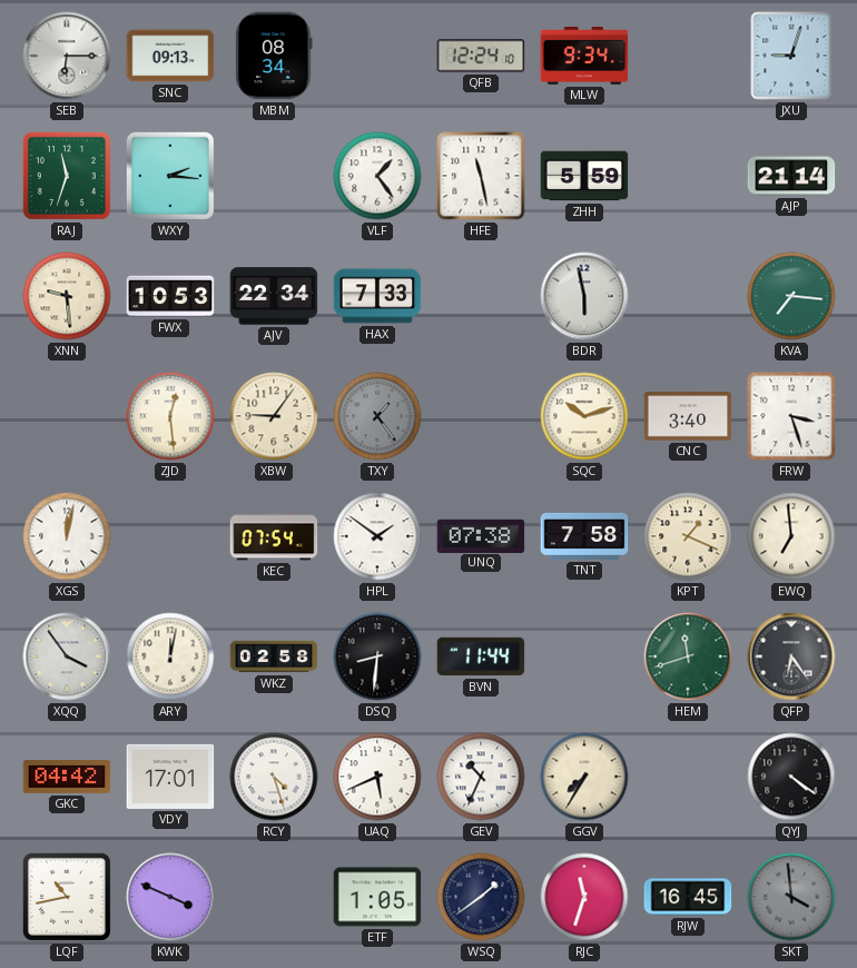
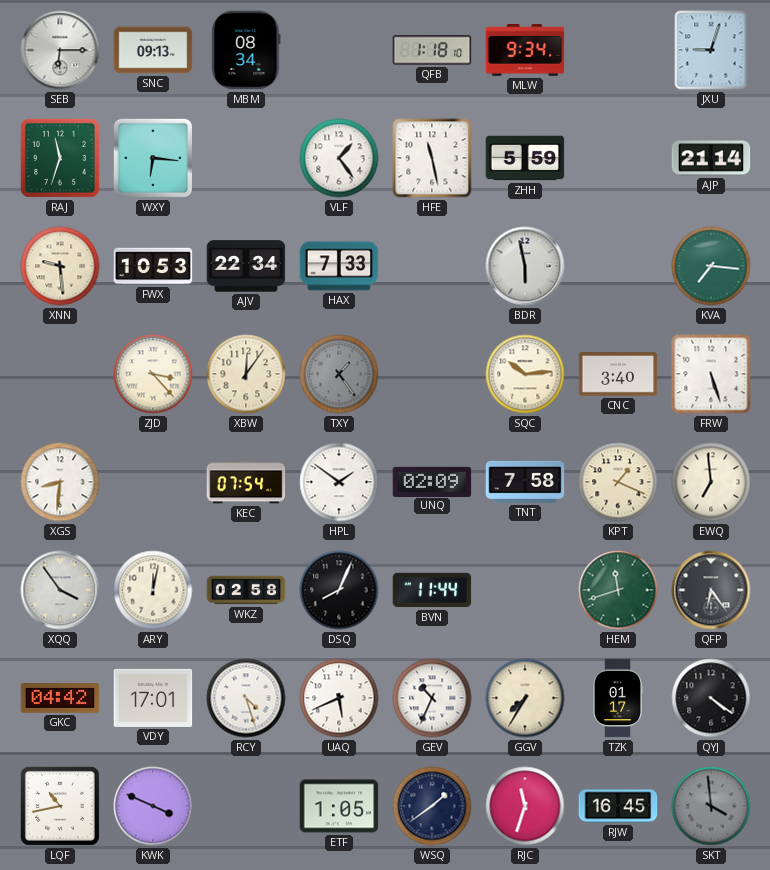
QFB: 12:24 -> 1:18 (432, 50)
WXY: 2:16 -> 6:16 (153, 158)
ZJD: 12:29 -> 3:23 (153, 374)
XBW: 9:06 -> 12:06 (246, 374)
SQC: 10:12 -> 10:14 (525, 374)
FRW: 3:27 -> 5:27 (711, 374)
XGS: 12:02 -> 8:31 (60, 482)
UNQ: 07:38 -> 02:09 (432, 481)
DSQ: 8:31 -> 8:04 (339, 590)
TZK: none -> 01:17 (617, 698)
